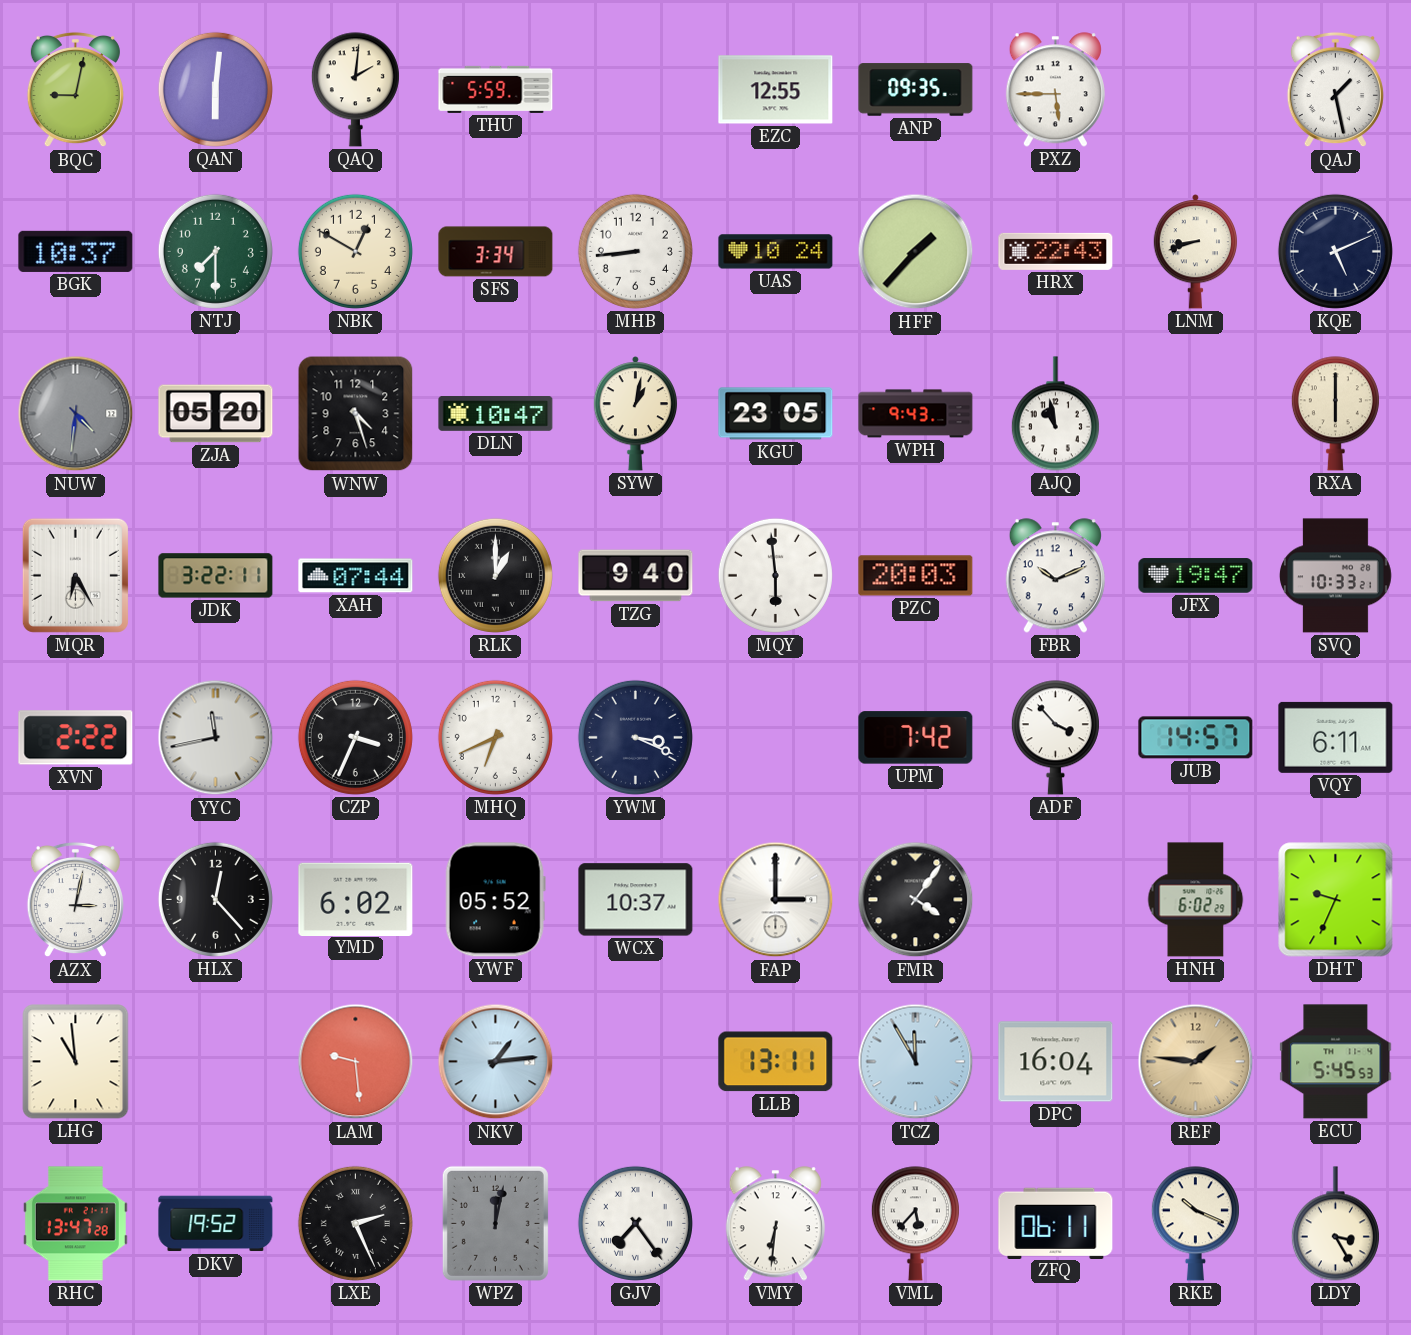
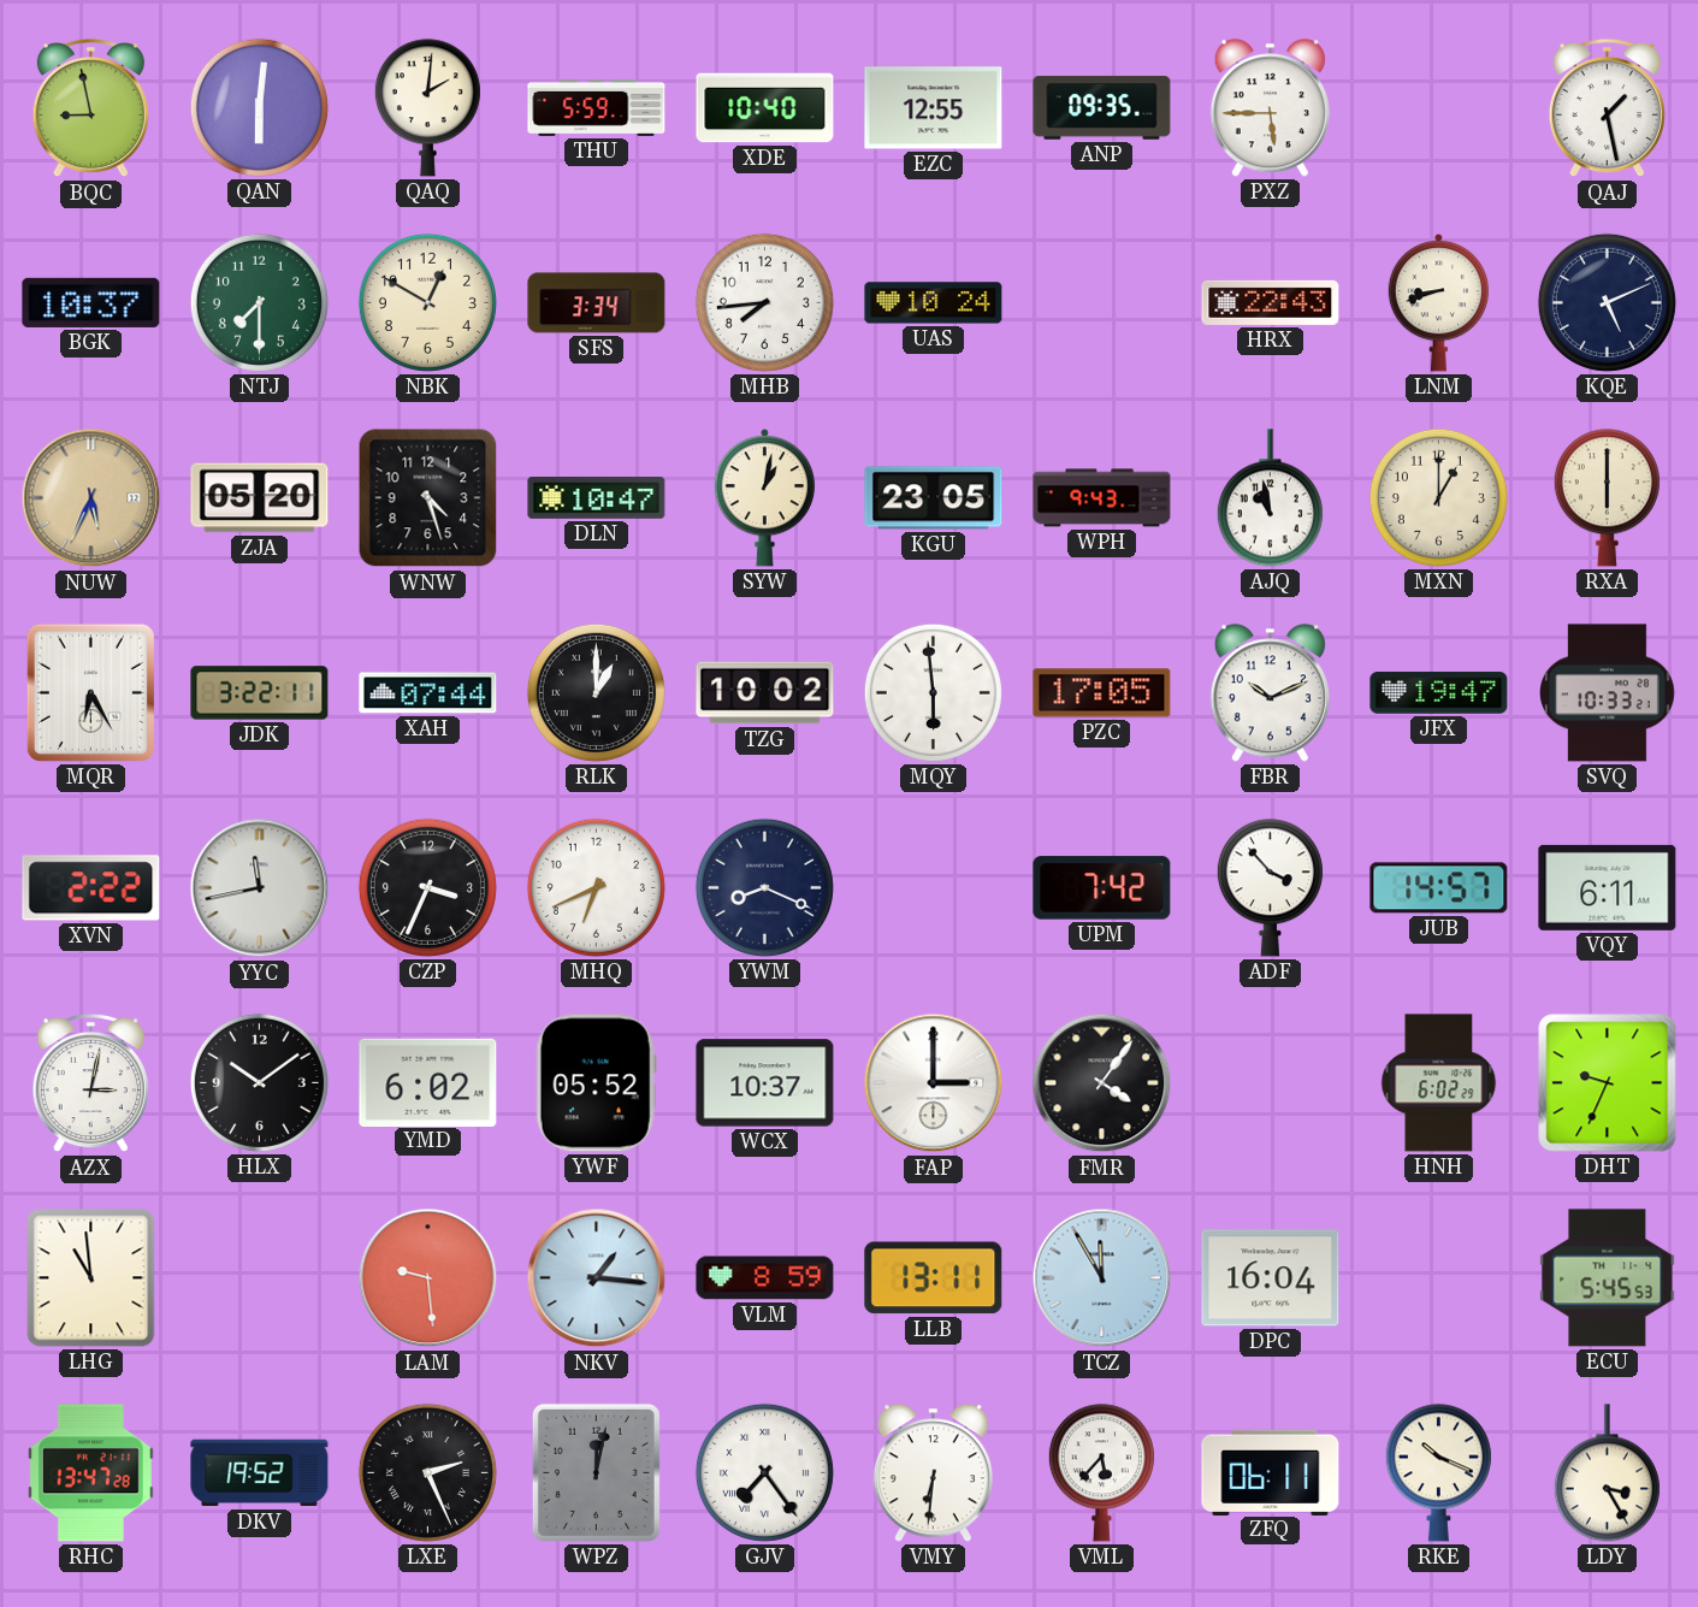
BQC: 9:02 -> 8:58 (90, 108)
XDE: none -> 10:40 (765, 108)
MHB: 8:44 -> 7:44 (764, 302)
HFF: 1:37 -> none (916, 252)
NUW: 4:31 -> 5:34 (91, 498)
NUW dial: grey -> champagne (91, 498)
MXN: none -> 1:00 (1438, 497)
TZG: 9:40 -> 10:02 (765, 693)
PZC: 20:03 -> 17:05 (1102, 693)
YWM: 3:19 -> 8:19 (764, 887)
HLX: 12:23 -> 10:09 (259, 1082)
NKV: 1:14 -> 1:16 (597, 1278)
VLM: none -> 8:59 (765, 1278)
REF: 1:46 -> none (1196, 1062)
